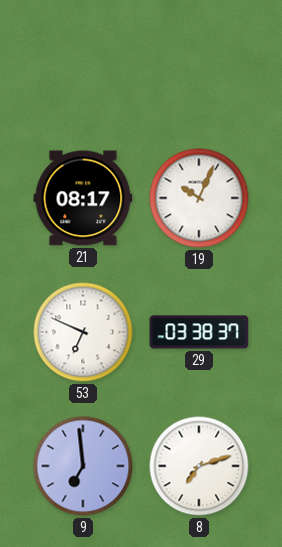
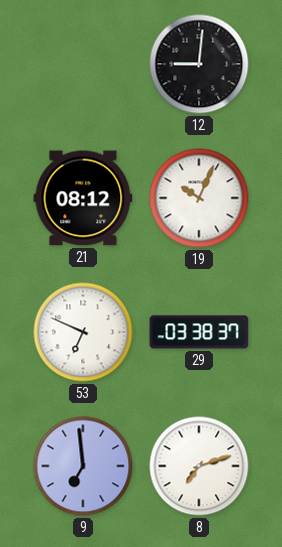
12: none -> 9:01 (199, 64)
21: 08:17 -> 08:12 (83, 198)
